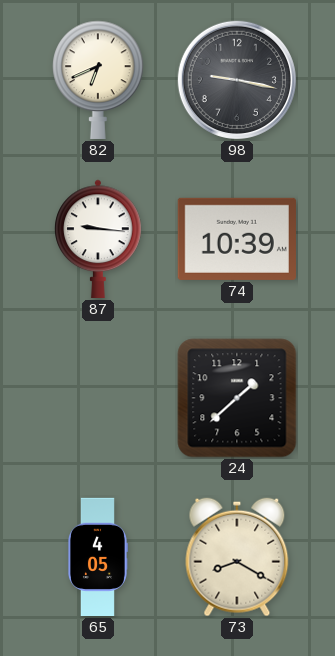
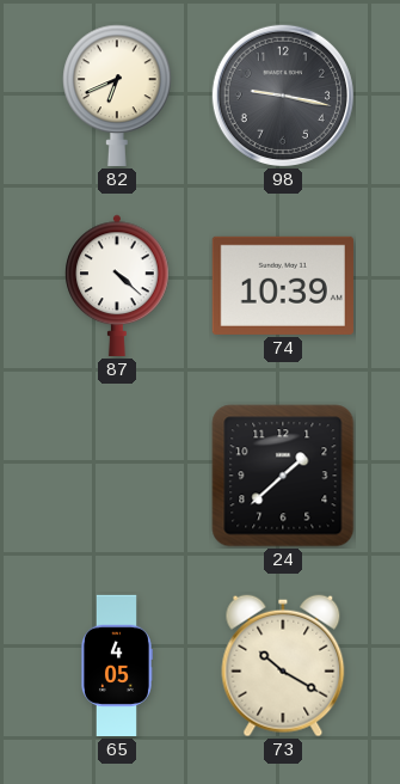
87: 9:16 -> 4:22 (117, 286)
73: 8:20 -> 10:20 (283, 666)
